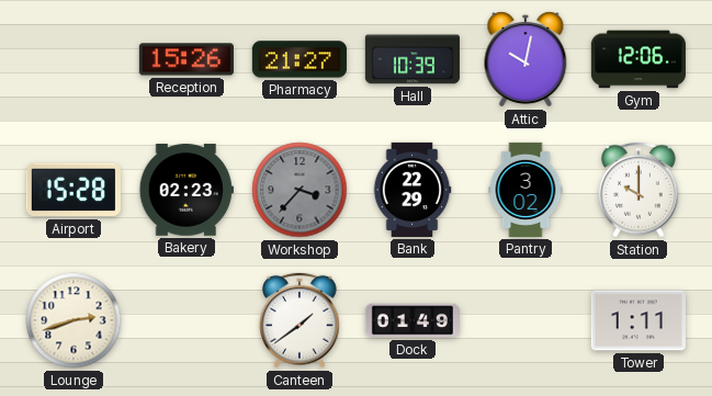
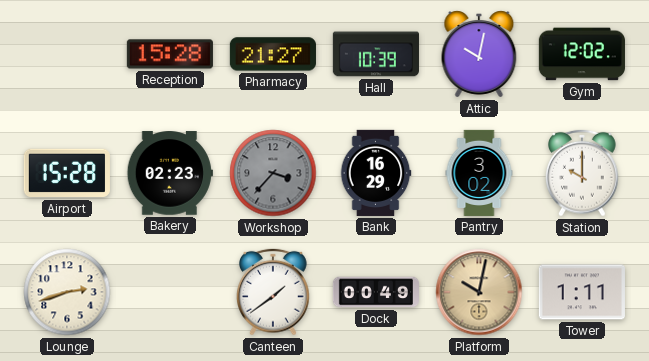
Reception: 15:26 -> 15:28 (170, 54)
Gym: 12:06 -> 12:02 (582, 54)
Bank: 22:29 -> 16:29 (376, 173)
Dock: 01:49 -> 00:49 (376, 292)
Platform: none -> 10:02 (479, 292)
